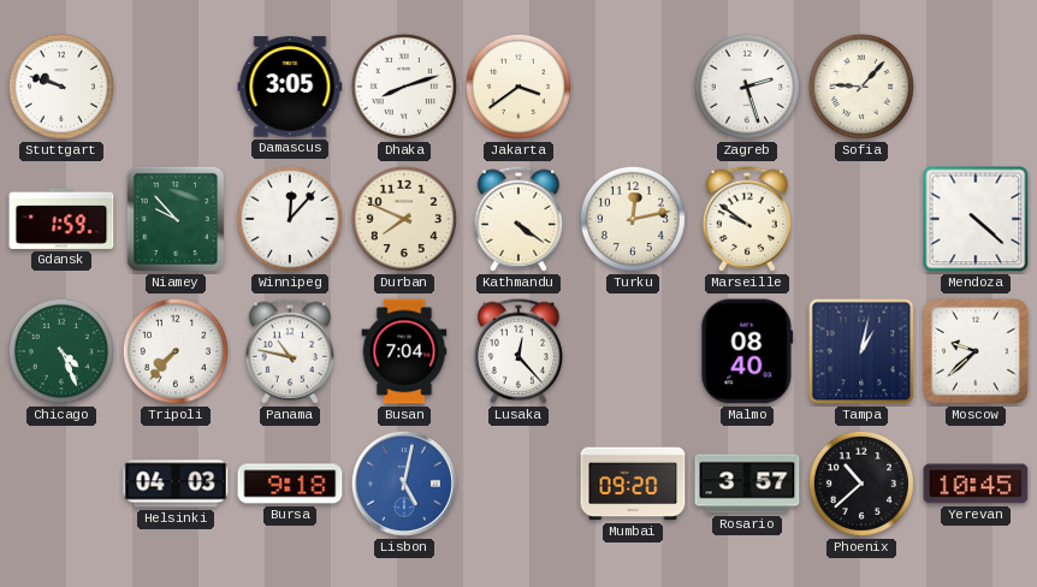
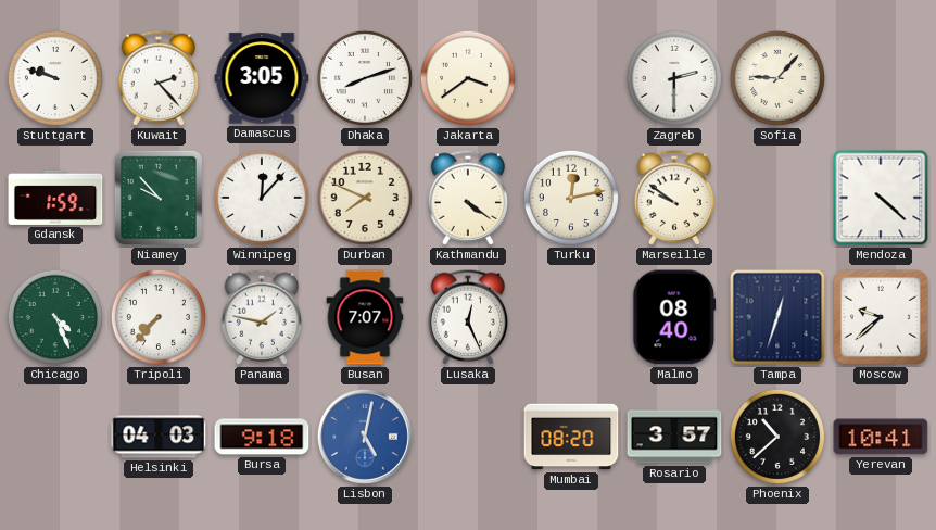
Kuwait: none -> 2:23 (159, 78)
Zagreb: 2:27 -> 2:30 (674, 78)
Panama: 10:47 -> 1:47 (262, 317)
Busan: 7:04 -> 7:07 (365, 317)
Lusaka: 12:23 -> 12:26 (468, 317)
Tampa: 1:02 -> 12:33 (777, 317)
Mumbai: 09:20 -> 08:20 (571, 437)
Yerevan: 10:45 -> 10:41 (881, 437)
